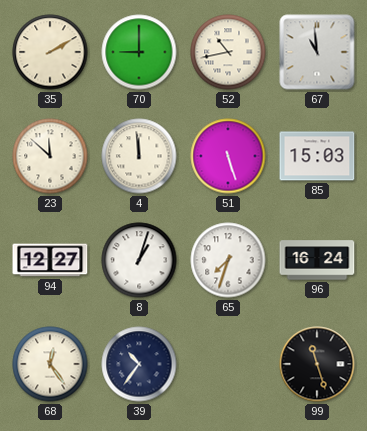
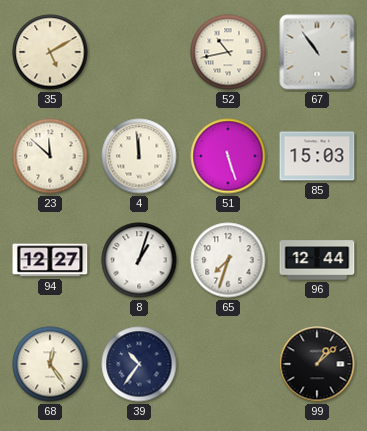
35: 2:10 -> 5:10 (50, 52)
70: 9:00 -> none (139, 52)
67: 10:59 -> 10:54 (317, 52)
96: 16:24 -> 12:44 (317, 260)
99: 11:27 -> 1:08 (317, 364)
